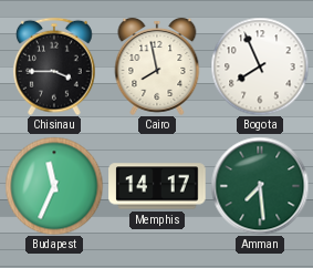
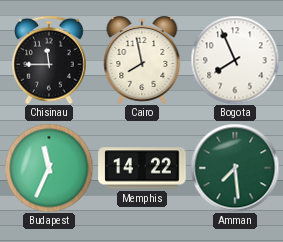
Chisinau: 3:45 -> 11:45 (50, 60)
Memphis: 14:17 -> 14:22 (142, 168)
